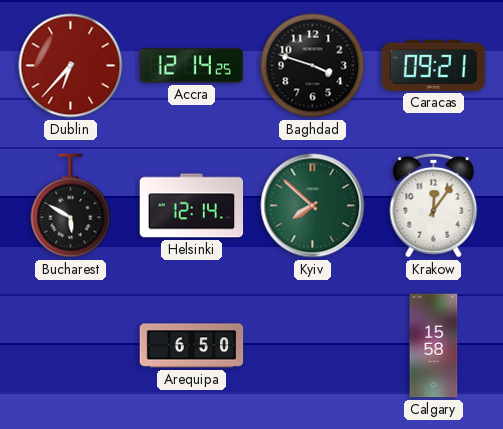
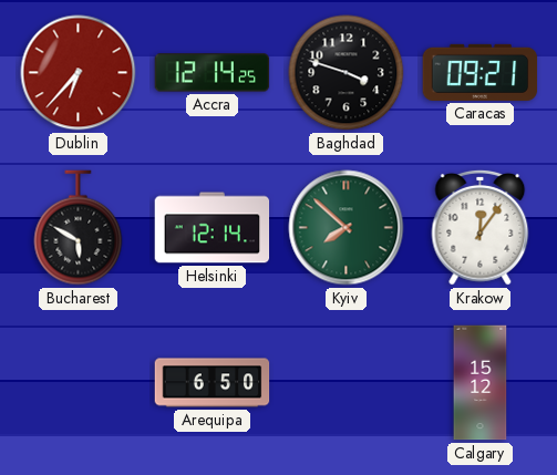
Calgary: 15:58 -> 15:12 (481, 383)
